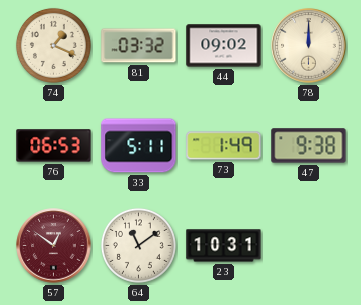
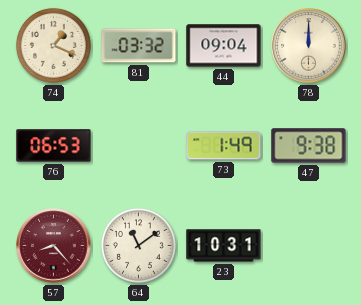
44: 09:02 -> 09:04 (224, 46)
33: 5:11 -> none (139, 146)
57: 12:51 -> 8:23 (54, 246)
